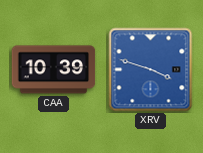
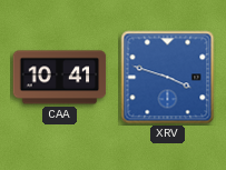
CAA: 10:39 -> 10:41 (60, 78)
